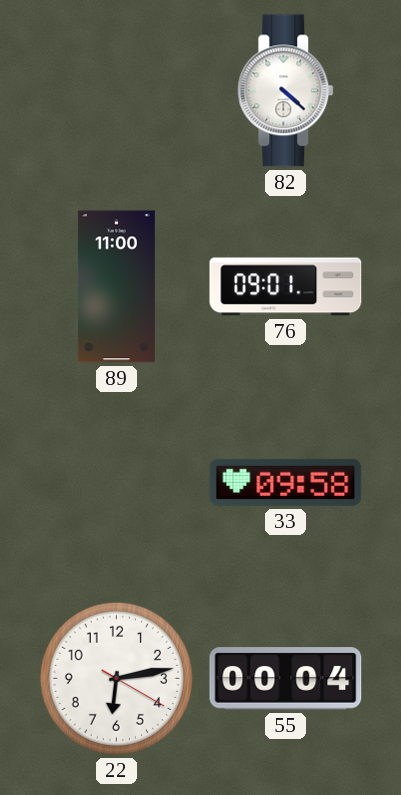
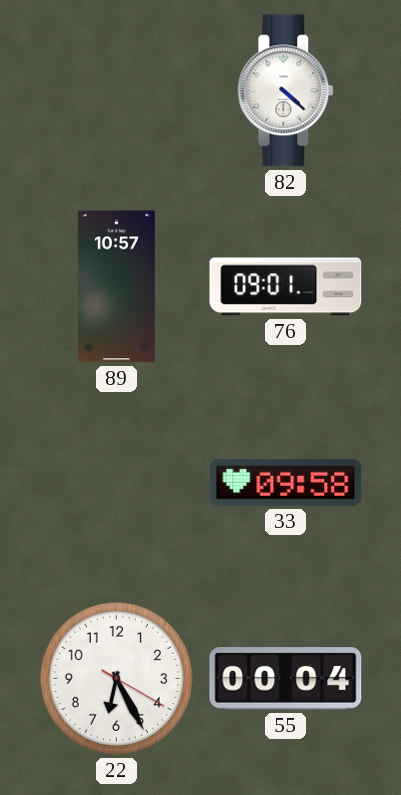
89: 11:00 -> 10:57 (116, 287)
22: 6:13 -> 6:25 (116, 678)
